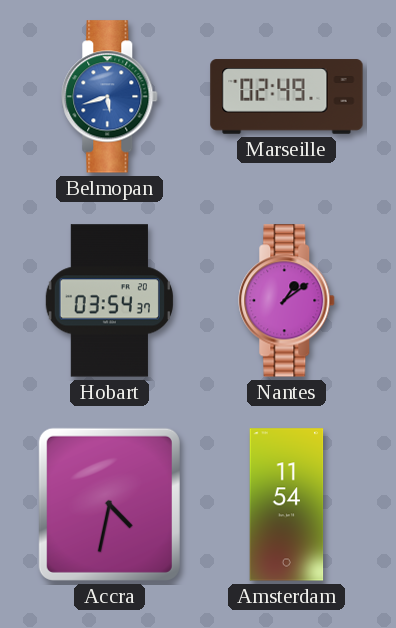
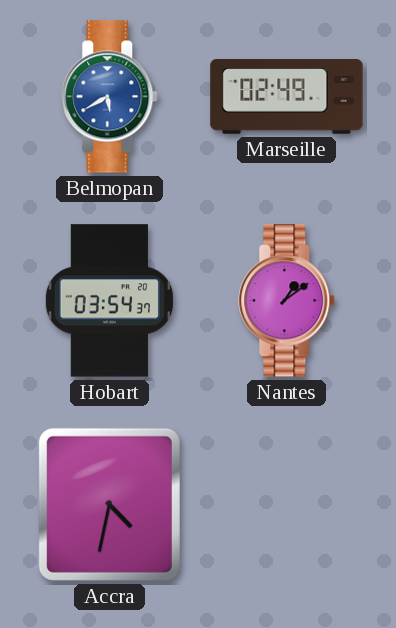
Belmopan: 5:42 -> 5:40 (110, 97)
Amsterdam: 11:54 -> none (287, 505)
